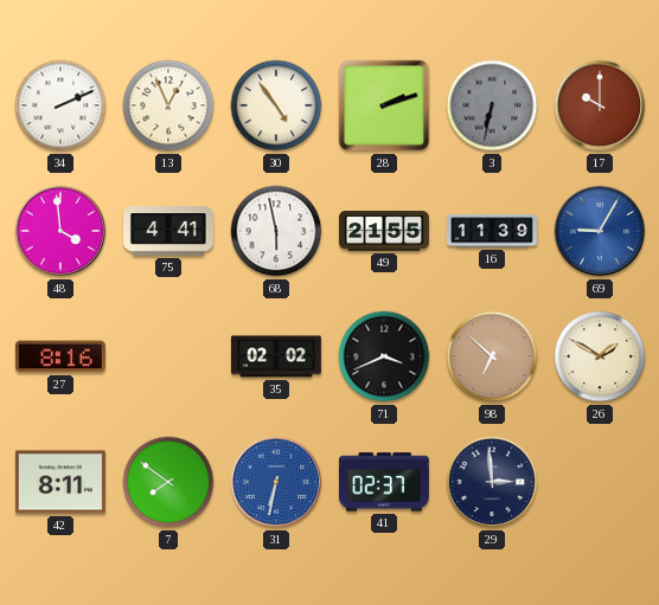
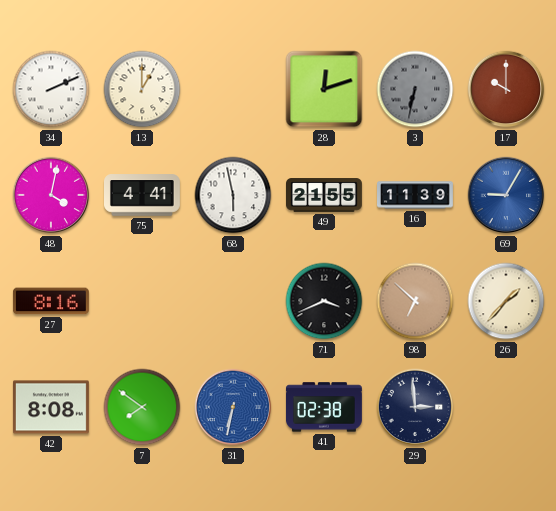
13: 12:56 -> 1:00 (142, 89)
30: 4:54 -> none (276, 105)
28: 2:12 -> 12:12 (324, 89)
48: 3:59 -> 4:02 (51, 195)
35: 02:02 -> none (276, 356)
26: 1:50 -> 1:37 (506, 301)
42: 8:11 -> 8:08 (51, 407)
41: 02:37 -> 02:38 (324, 407)
